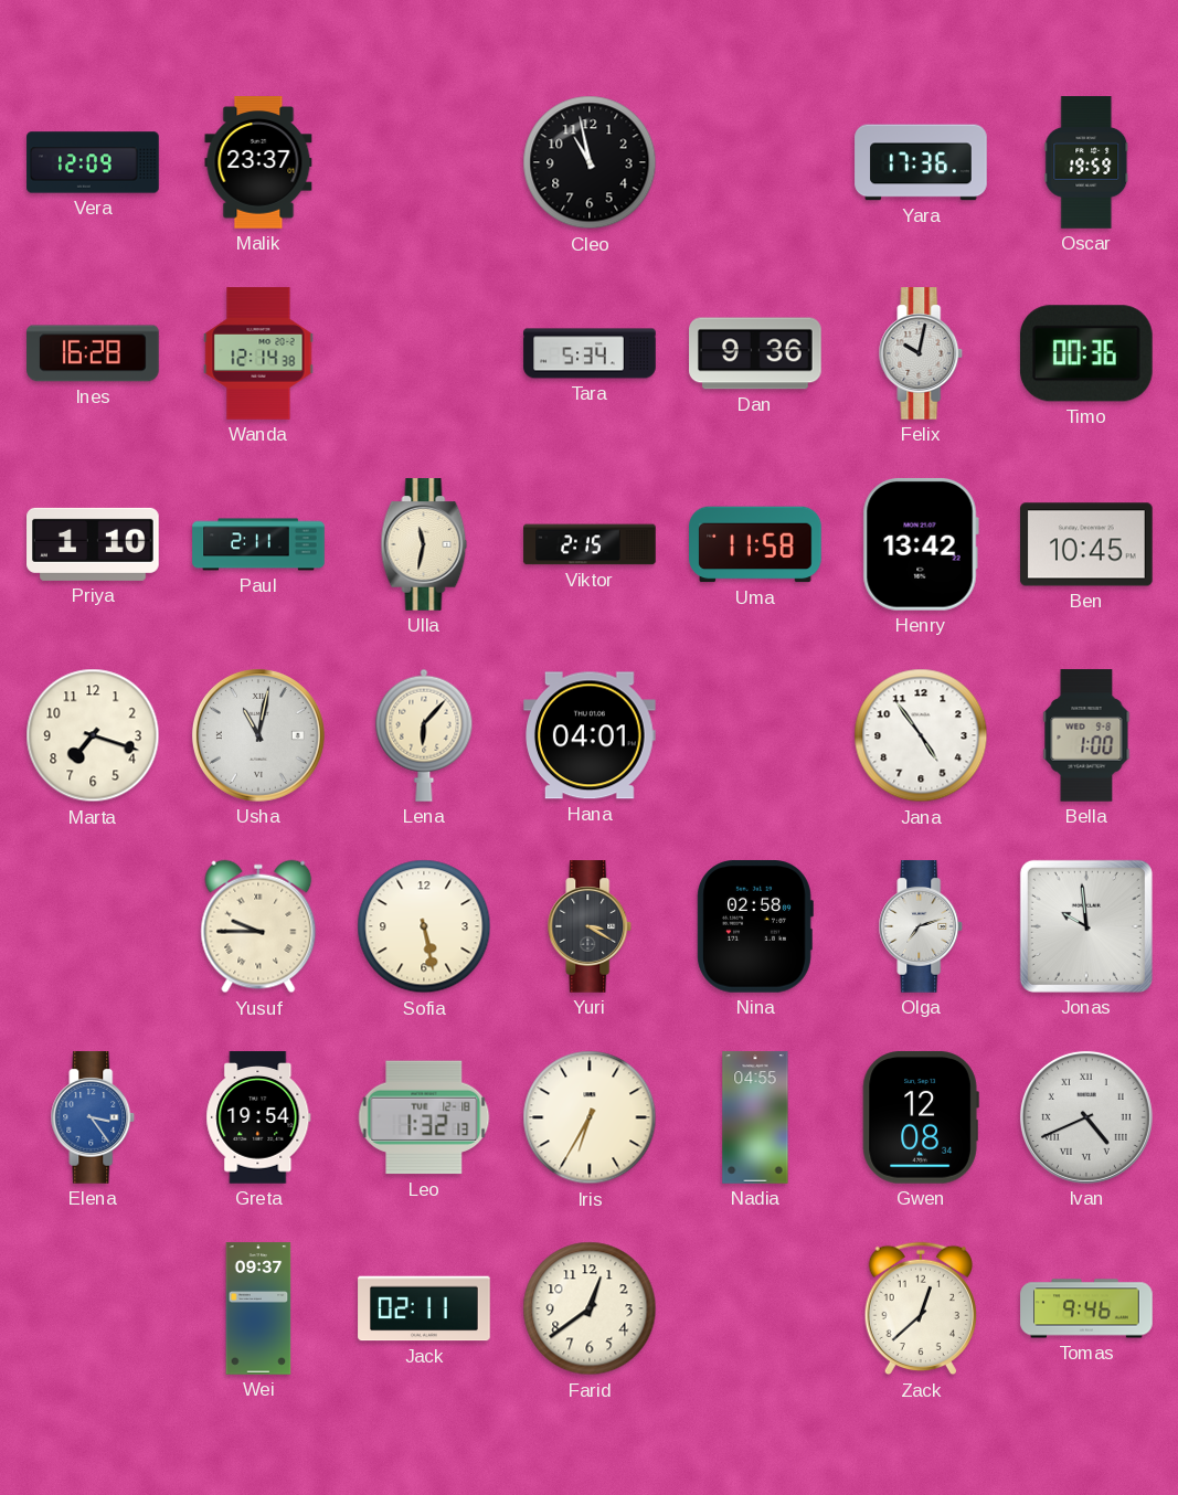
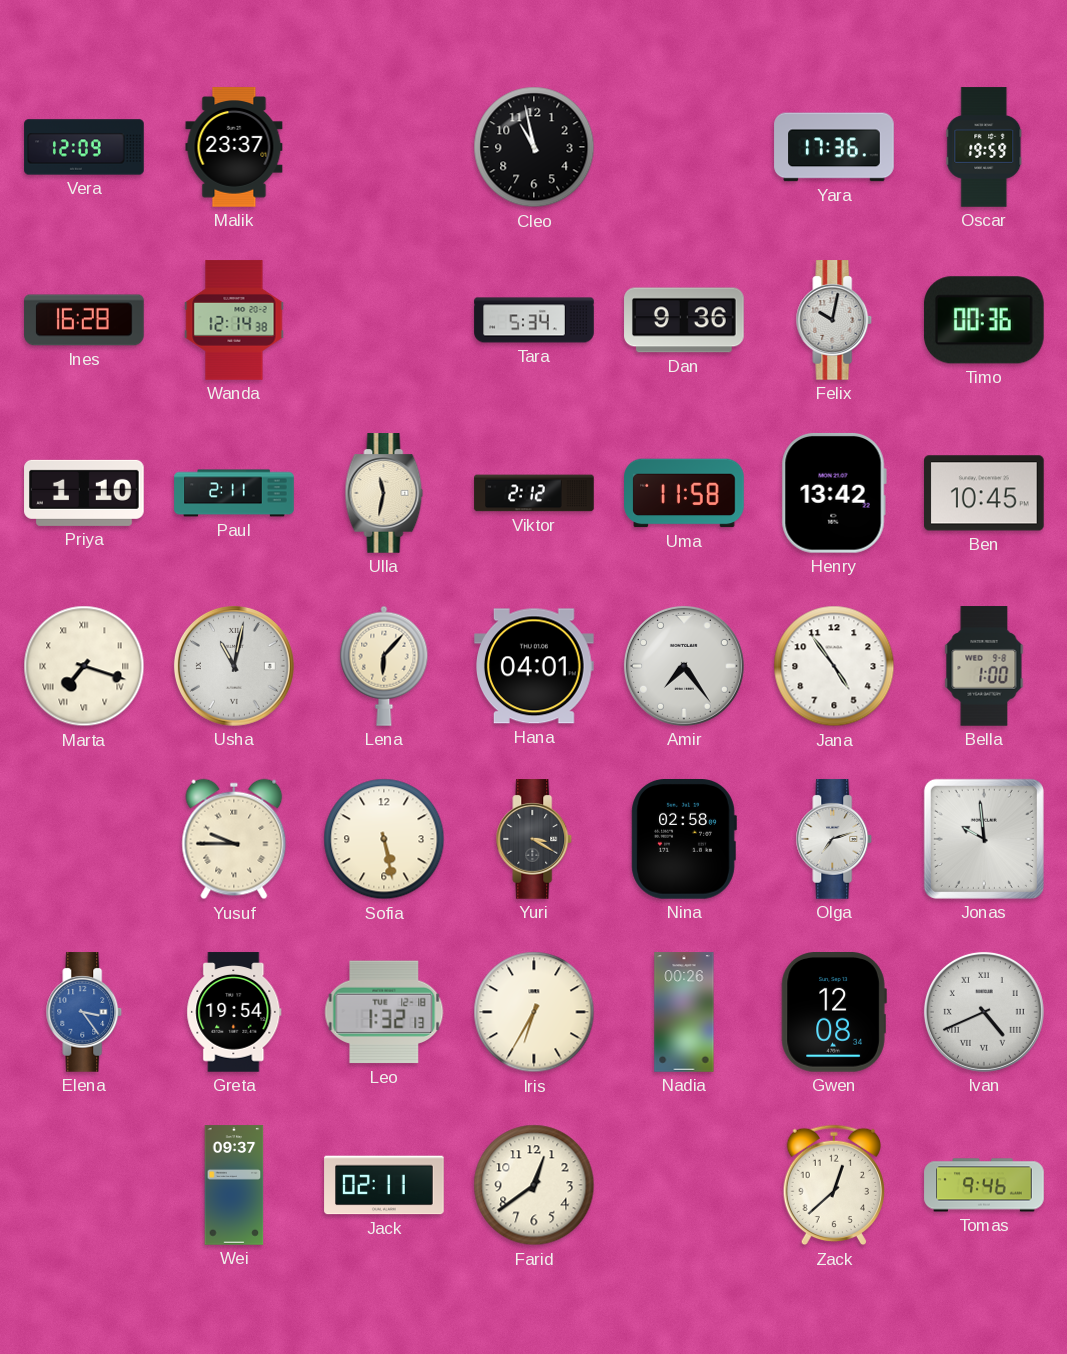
Viktor: 2:15 -> 2:12 (534, 493)
Marta numerals: Arabic -> Roman (84, 666)
Amir: none -> 7:24 (684, 666)
Nadia: 04:55 -> 00:26 (684, 1012)
